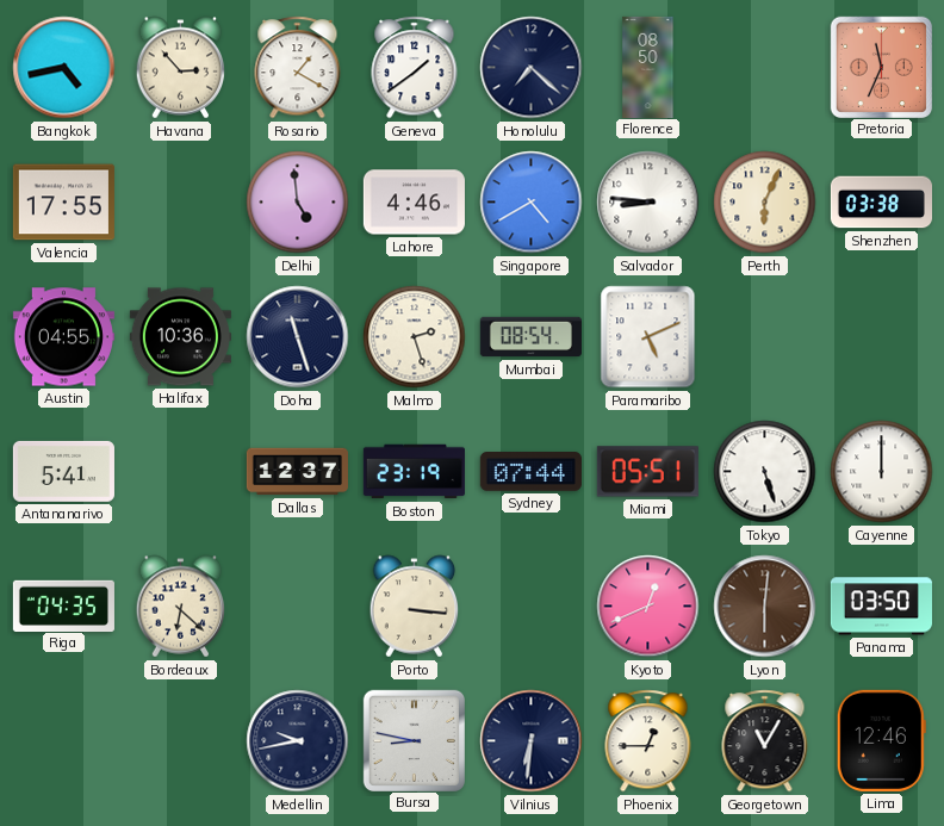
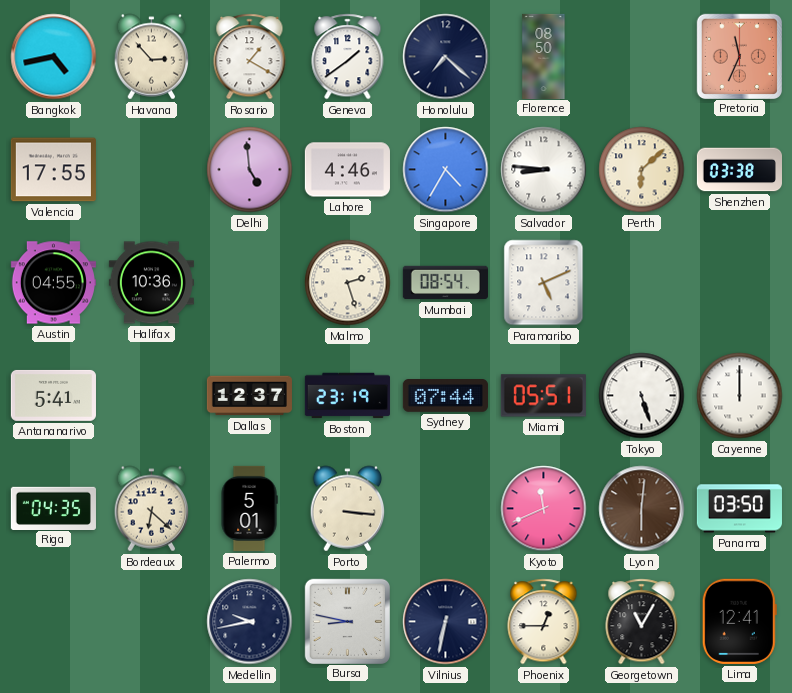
Singapore: 4:40 -> 4:35 (446, 170)
Perth: 6:04 -> 6:08 (642, 170)
Doha: 11:27 -> none (298, 337)
Palermo: none -> 5:01 (249, 508)
Kyoto: 12:41 -> 11:41 (544, 509)
Vilnius: 6:31 -> 6:32 (446, 622)
Lima: 12:46 -> 12:41 (739, 621)
